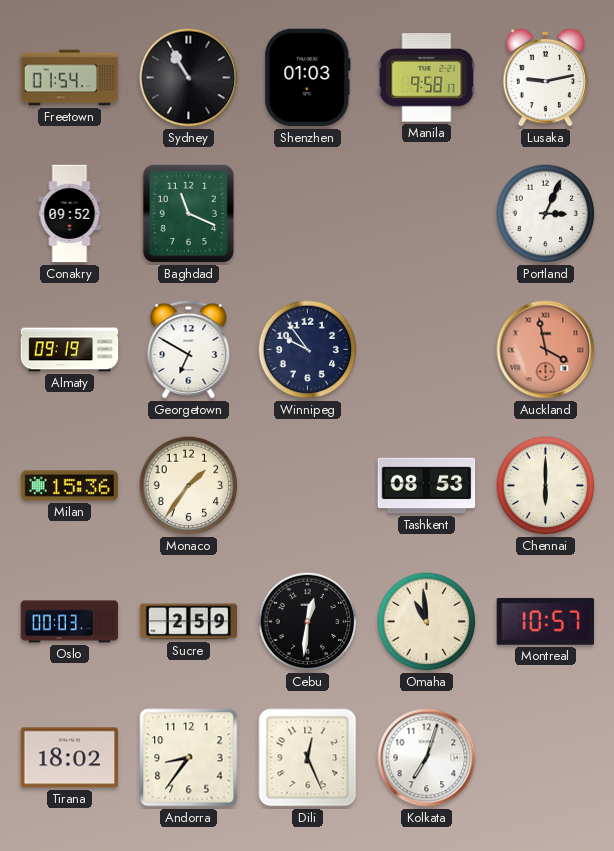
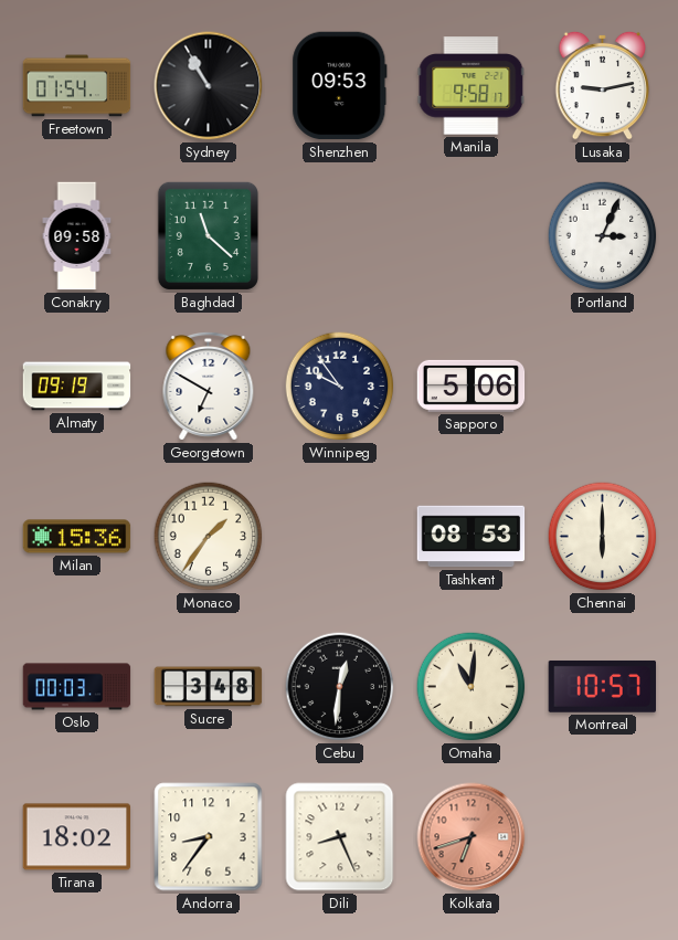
Shenzhen: 01:03 -> 09:53 (340, 86)
Conakry: 09:52 -> 09:58 (77, 236)
Baghdad: 11:19 -> 11:22 (208, 235)
Sapporo: none -> 5:06 (472, 385)
Auckland: 3:58 -> none (546, 350)
Sucre: 2:59 -> 3:48 (209, 687)
Omaha: 10:59 -> 11:01 (472, 687)
Dili: 12:26 -> 8:26 (340, 837)
Kolkata: 7:03 -> 6:42 (472, 837)
Kolkata dial: white -> salmon (472, 837)
